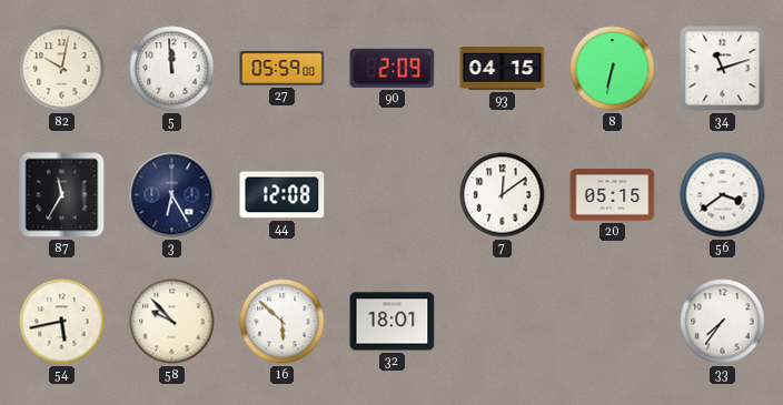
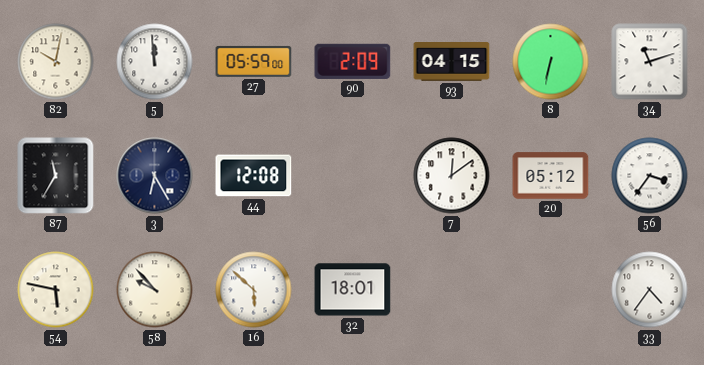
20: 05:15 -> 05:12 (551, 176)
56: 3:39 -> 3:36 (650, 176)
54: 5:43 -> 5:47 (56, 290)
33: 7:36 -> 4:36 (650, 290)
